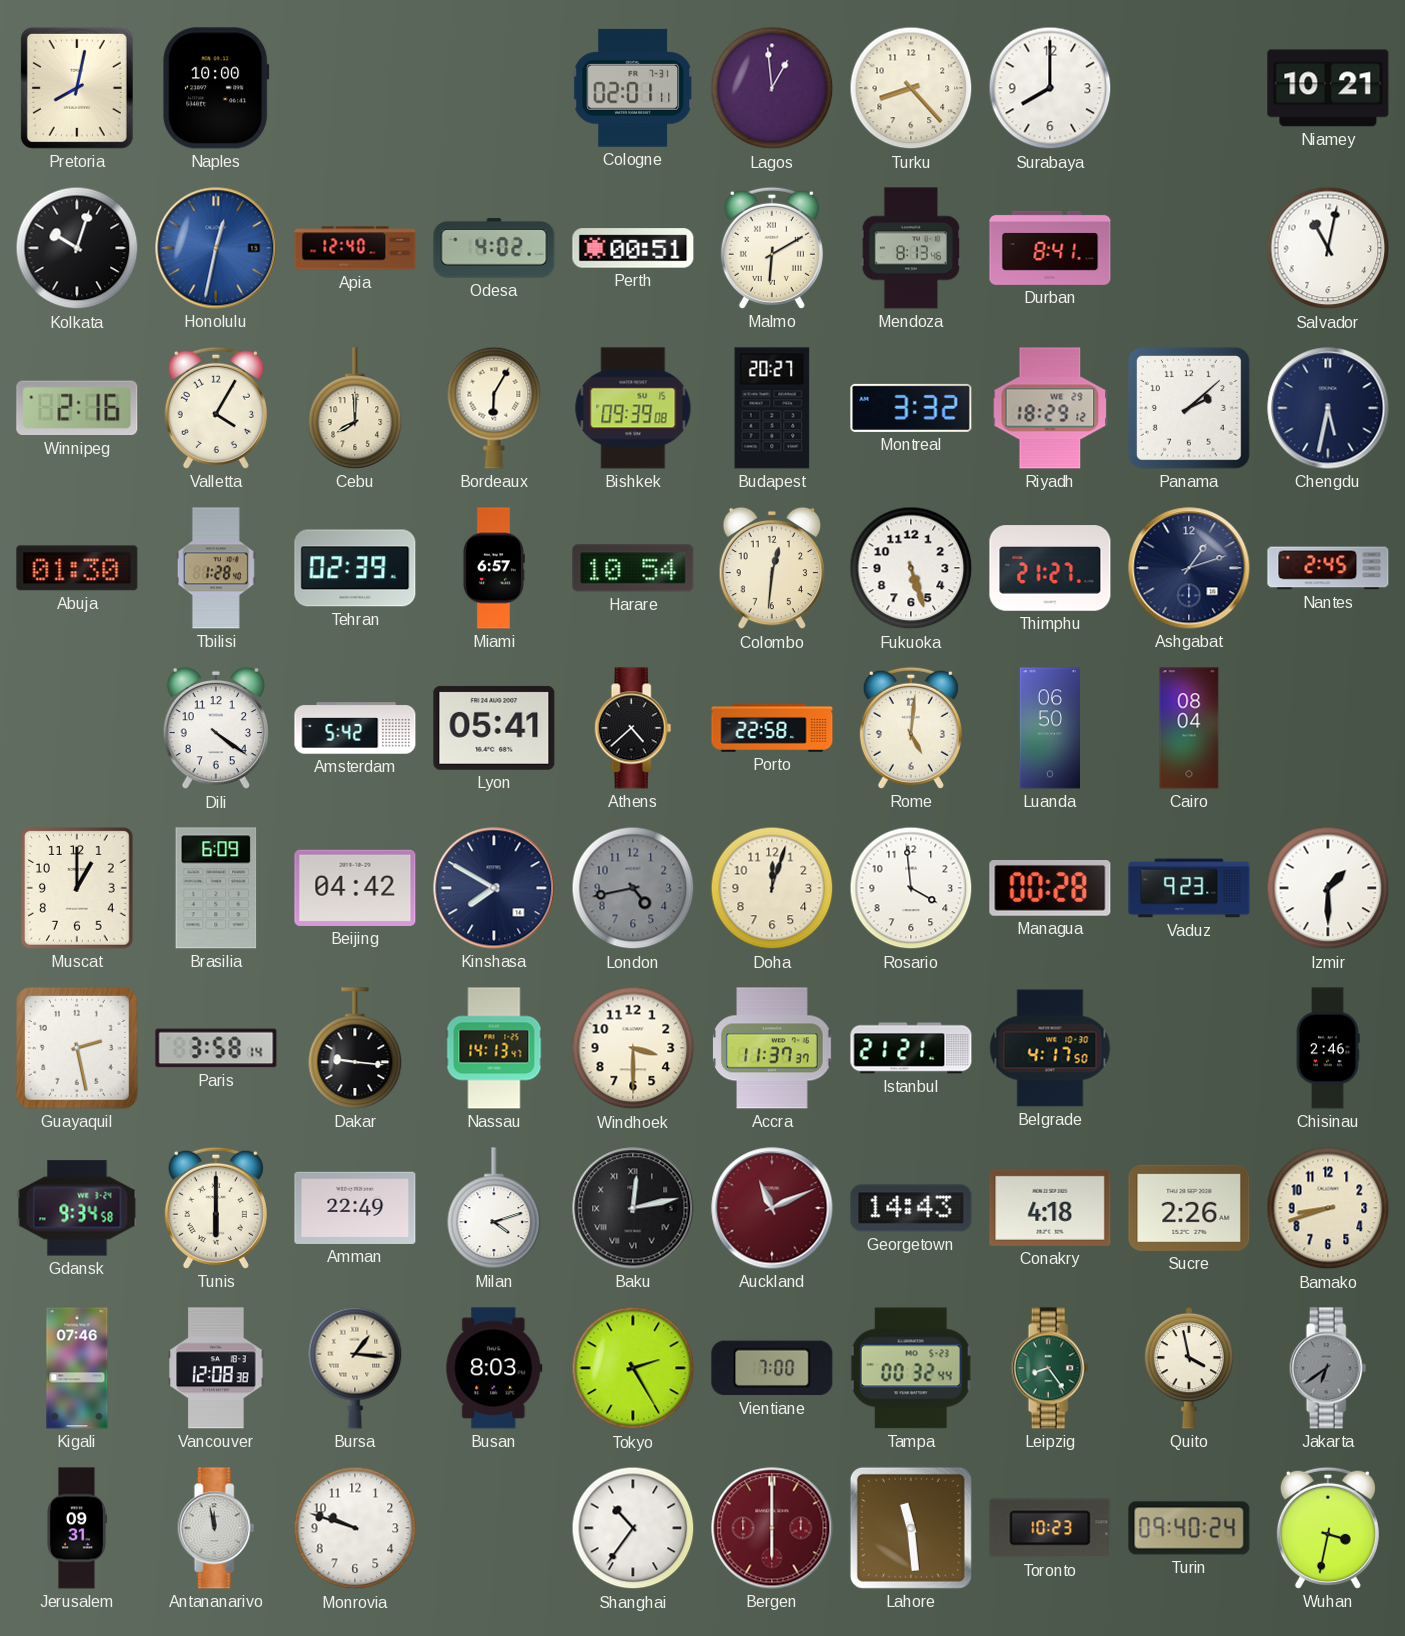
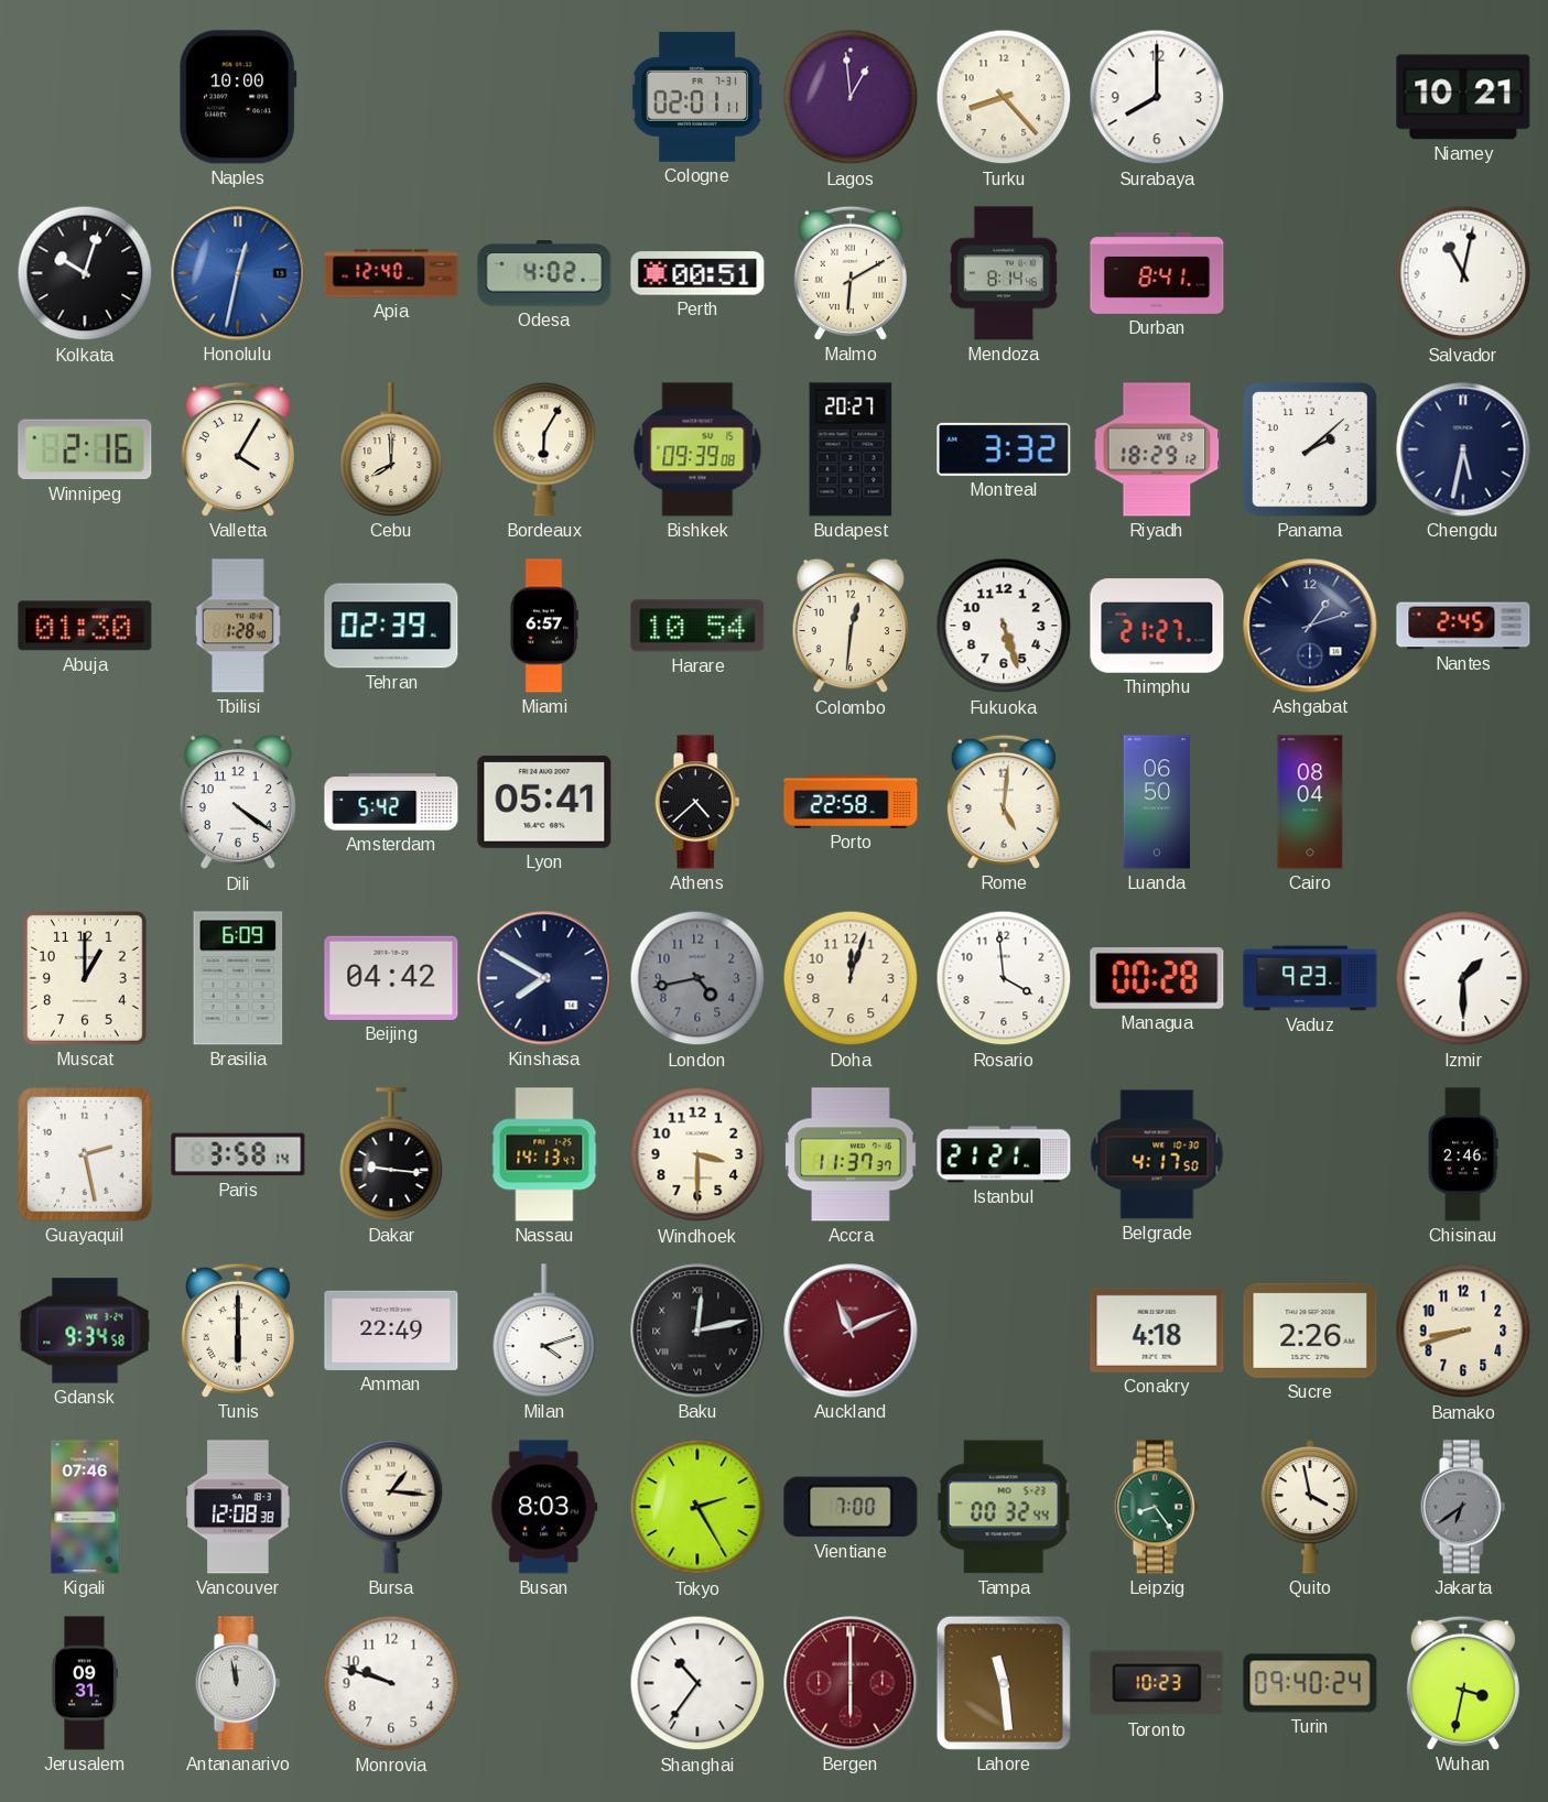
Pretoria: 8:02 -> none (77, 88)
Mendoza: 8:13 -> 8:14 (1004, 273)
Georgetown: 14:43 -> none (911, 1208)
